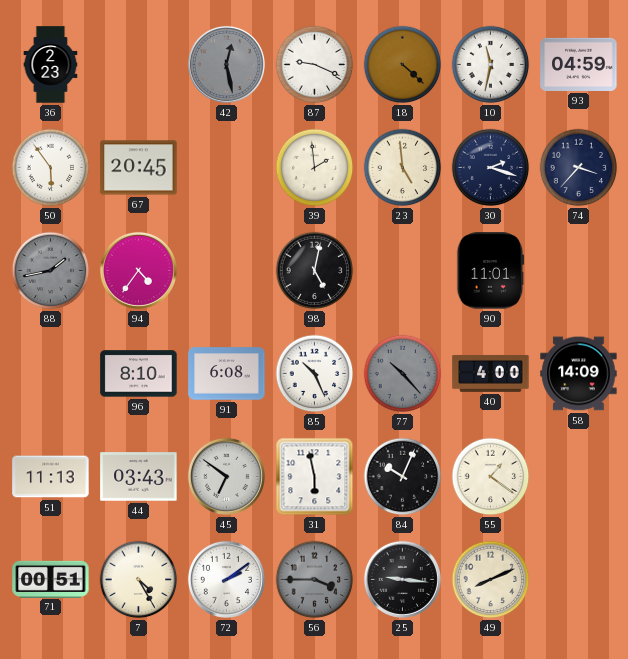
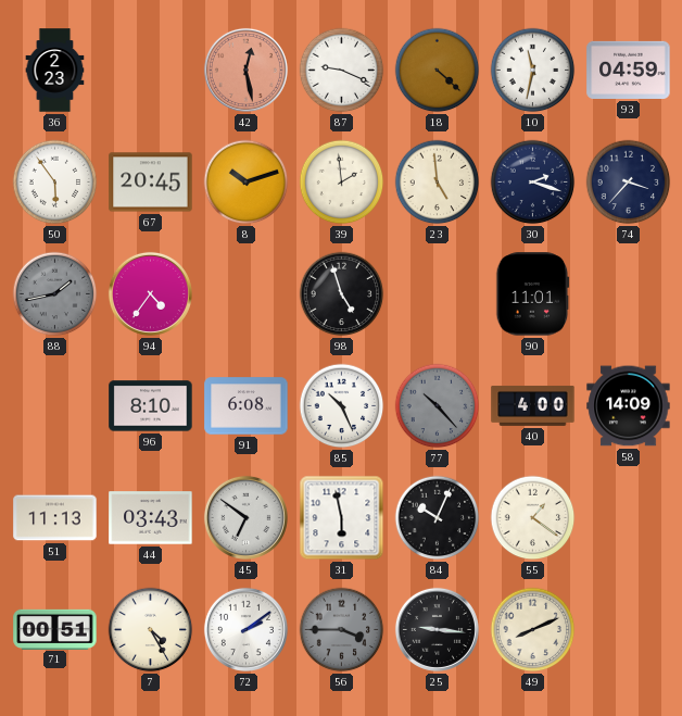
42 dial: grey -> salmon (245, 70)
8: none -> 10:12 (247, 183)
98: 5:02 -> 4:57 (342, 294)
